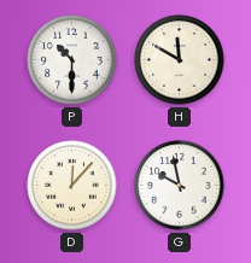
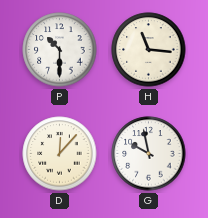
H: 11:50 -> 11:16 (149, 50)
